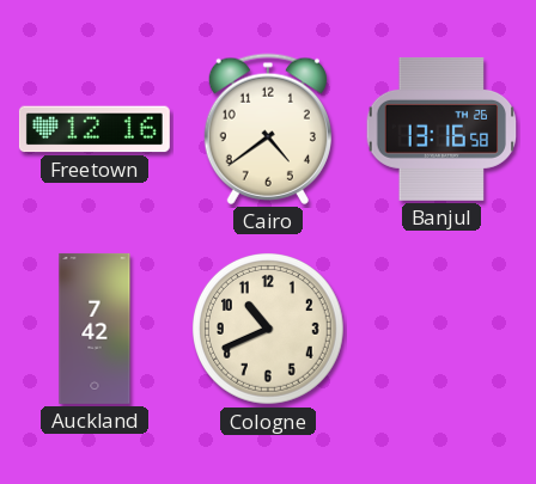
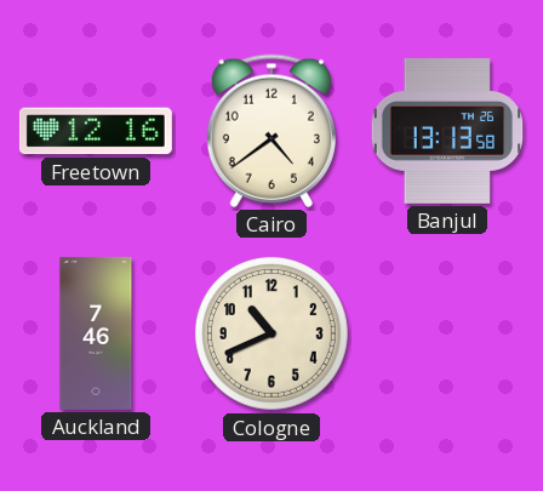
Banjul: 13:16 -> 13:13 (447, 131)
Auckland: 7:42 -> 7:46 (96, 333)
